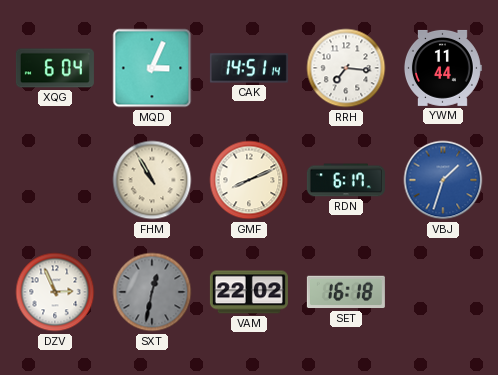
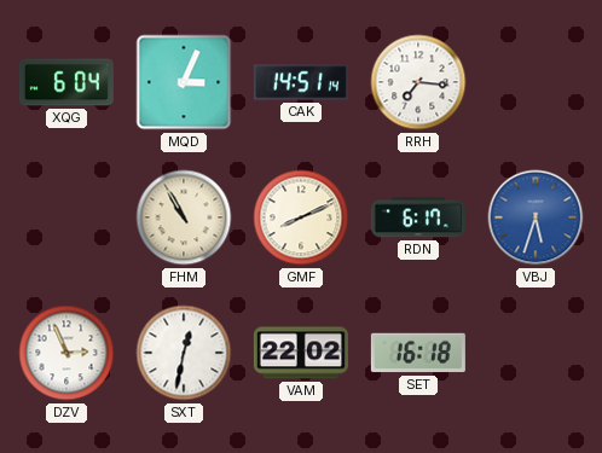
YWM: 11:44 -> none (442, 68)
VBJ: 1:33 -> 5:33 (536, 217)
SXT dial: grey -> white (184, 353)
